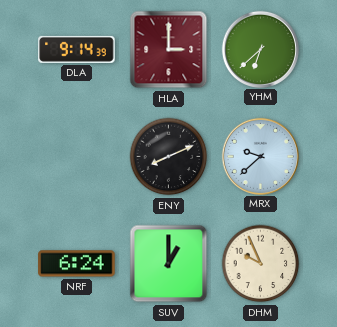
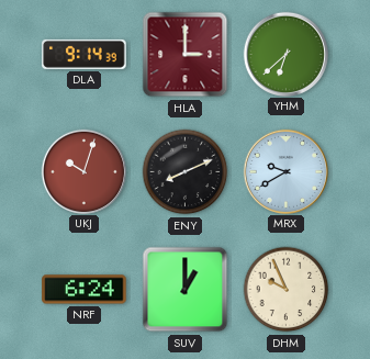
UKJ: none -> 10:03 (83, 171)
MRX: 9:38 -> 9:40 (285, 171)
